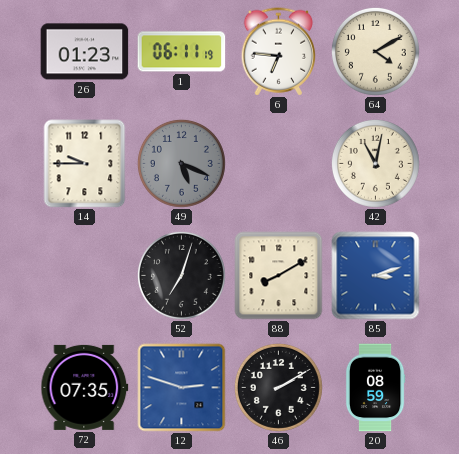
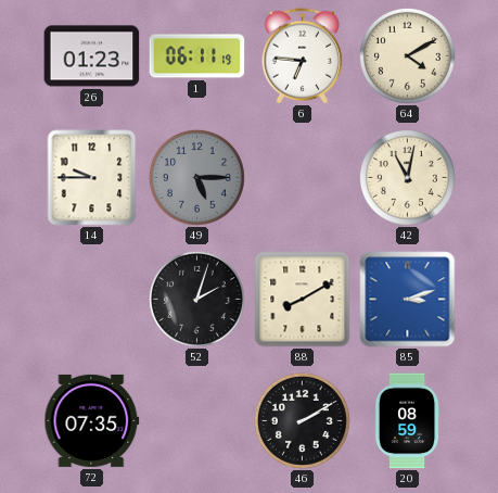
49: 5:19 -> 5:15 (196, 177)
52: 7:03 -> 2:03 (196, 299)
12: 2:48 -> none (182, 388)
